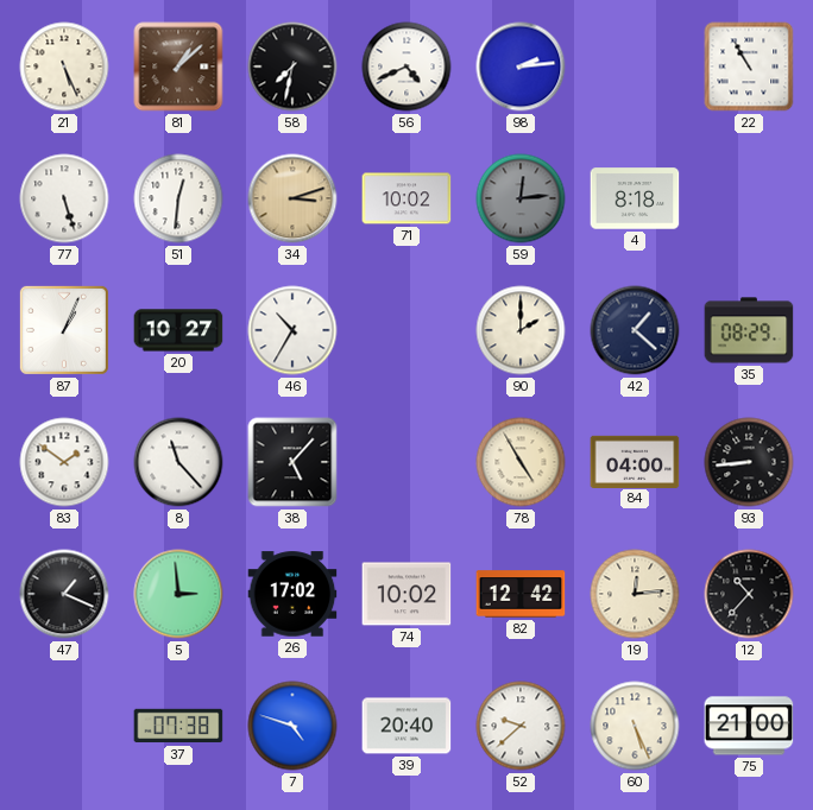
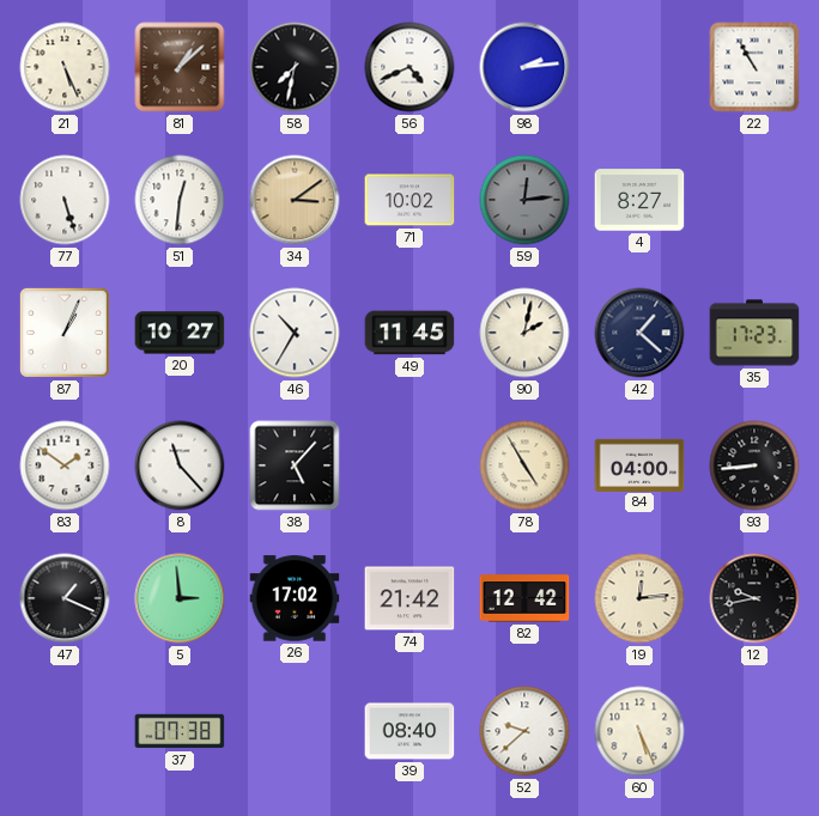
34: 3:12 -> 3:09 (295, 200)
4: 8:18 -> 8:27 (639, 200)
49: none -> 11:45 (409, 333)
90: 2:00 -> 2:02 (524, 333)
35: 08:29 -> 17:23 (754, 333)
74: 10:02 -> 21:42 (409, 598)
12: 10:37 -> 9:43 (754, 598)
7: 4:48 -> none (292, 726)
39: 20:40 -> 08:40 (409, 731)
75: 21:00 -> none (749, 726)
